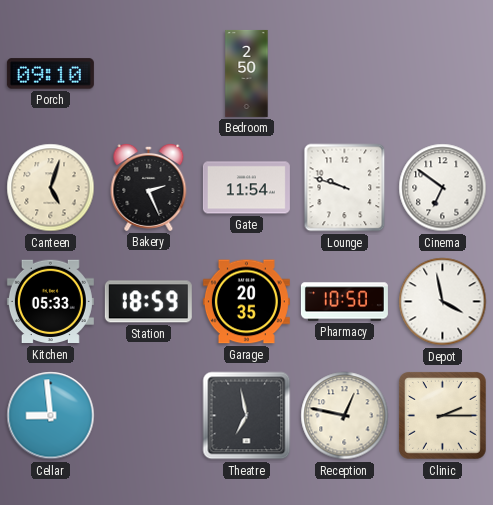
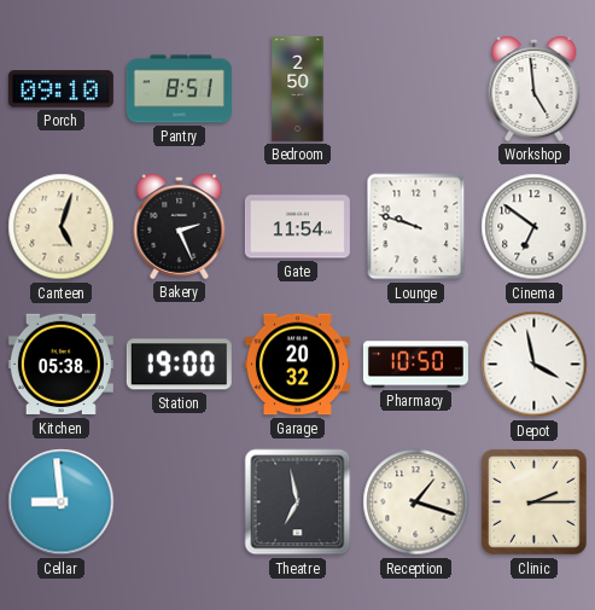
Pantry: none -> 8:51 (179, 89)
Workshop: none -> 4:59 (535, 88)
Kitchen: 05:33 -> 05:38 (60, 365)
Station: 18:59 -> 19:00 (179, 365)
Garage: 20:35 -> 20:32 (297, 365)
Reception: 12:47 -> 1:18 (416, 502)
